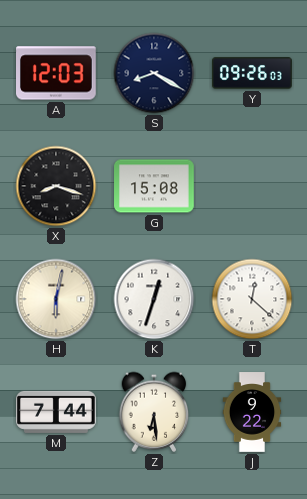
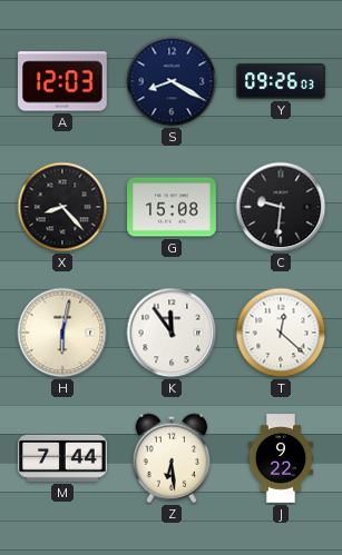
X: 8:18 -> 8:23 (62, 207)
C: none -> 9:31 (281, 207)
K: 12:33 -> 11:54 (172, 333)
